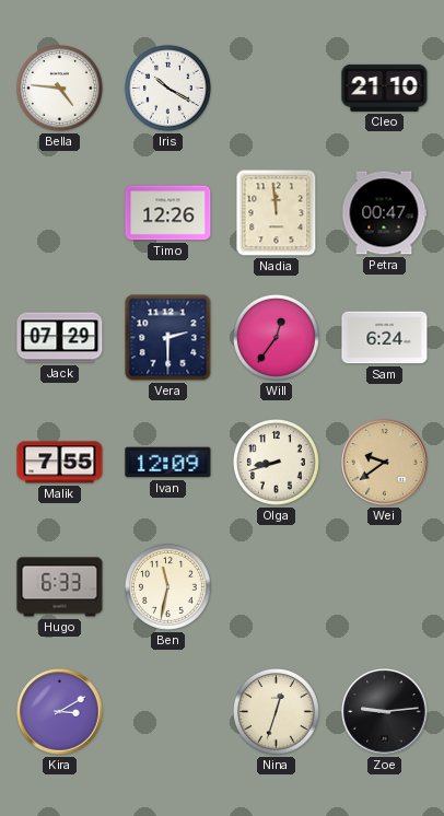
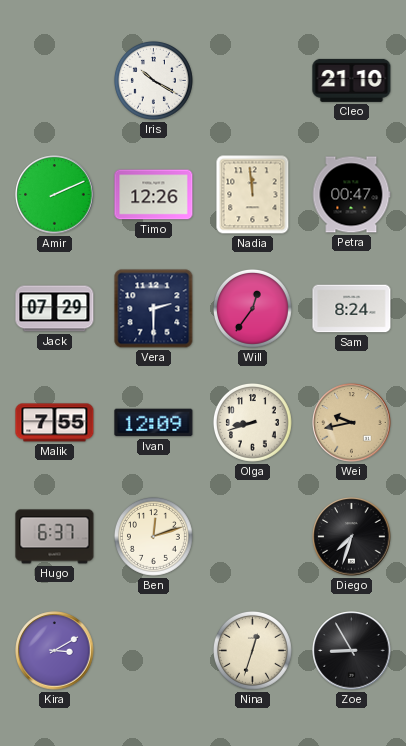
Bella: 4:46 -> none (59, 88)
Amir: none -> 2:11 (55, 195)
Sam: 6:24 -> 8:24 (352, 309)
Wei: 9:39 -> 9:43 (352, 423)
Hugo: 6:33 -> 6:37 (55, 537)
Ben: 11:32 -> 12:12 (153, 536)
Diego: none -> 7:33 (352, 537)
Zoe: 9:14 -> 8:55 (352, 651)
